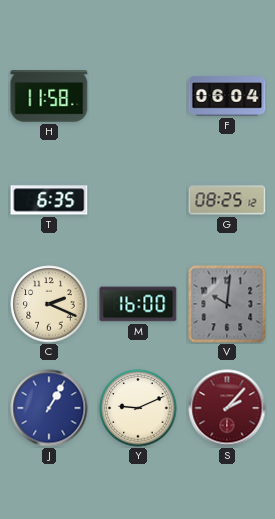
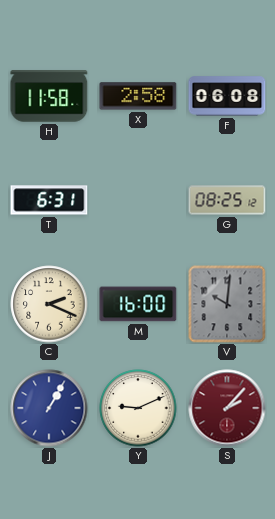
X: none -> 2:58 (138, 96)
F: 06:04 -> 06:08 (227, 96)
T: 6:35 -> 6:31 (49, 200)
